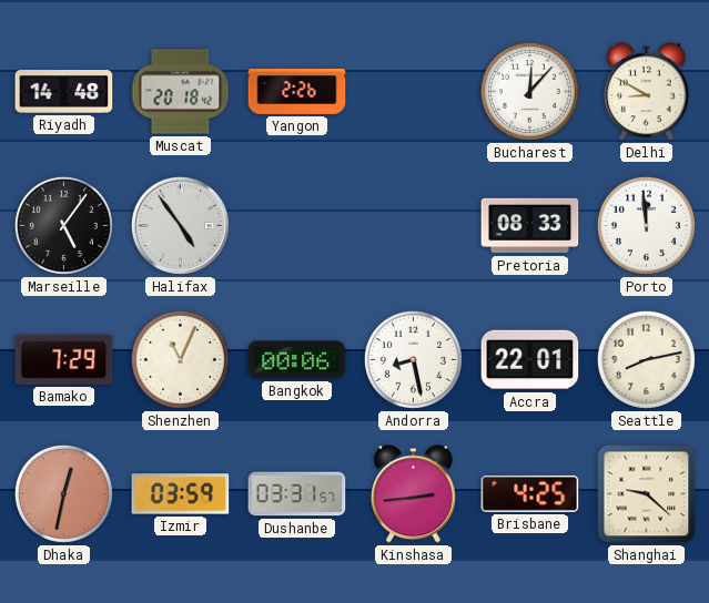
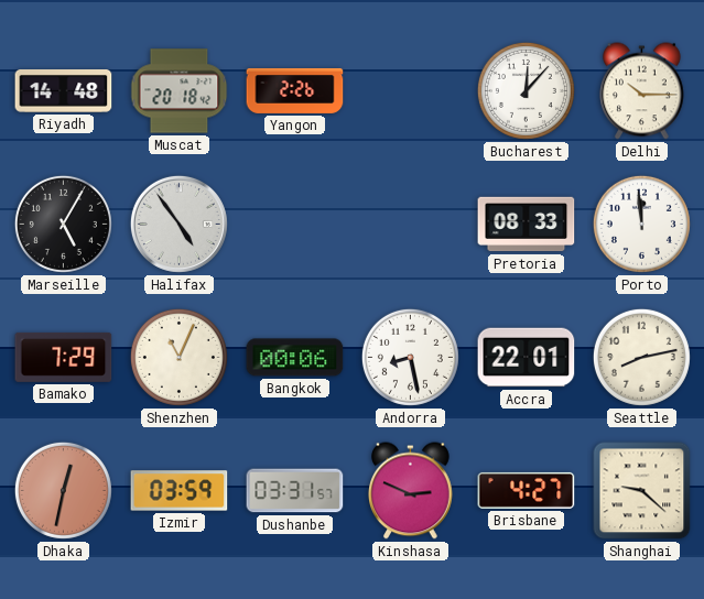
Delhi: 8:50 -> 10:15 (642, 91)
Marseille: 5:06 -> 5:05 (63, 224)
Kinshasa: 2:44 -> 2:49 (411, 491)
Brisbane: 4:25 -> 4:27 (527, 490)
